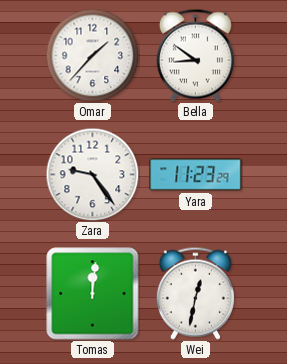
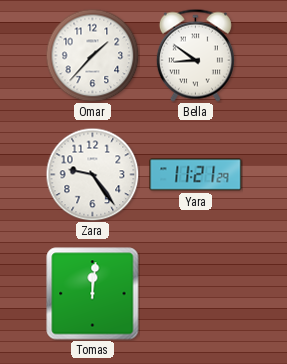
Yara: 11:23 -> 11:21 (196, 175)
Wei: 12:32 -> none (195, 293)
